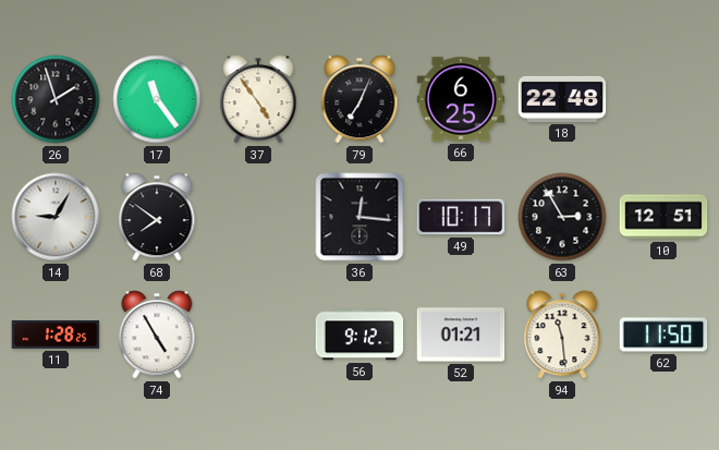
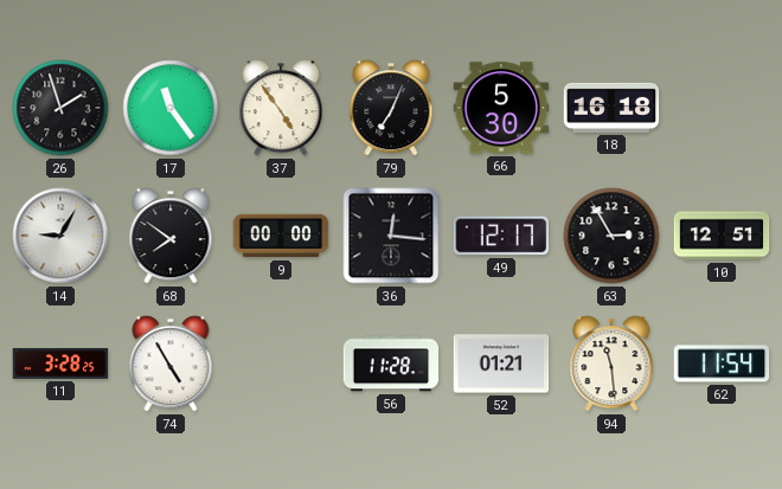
66: 6:25 -> 5:30 (501, 108)
18: 22:48 -> 16:18 (611, 108)
9: none -> 00:00 (281, 236)
49: 10:17 -> 12:17 (501, 236)
11: 1:28 -> 3:28 (60, 363)
56: 9:12 -> 11:28 (391, 363)
62: 11:50 -> 11:54 (722, 363)
